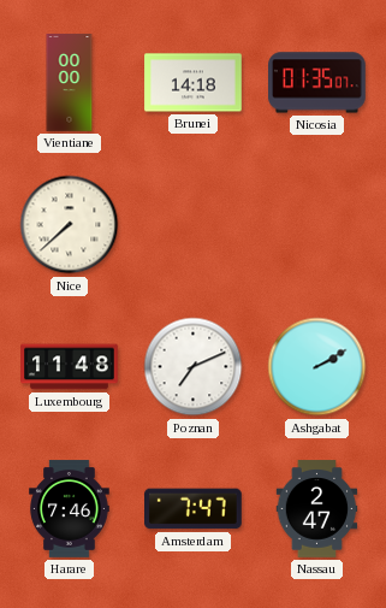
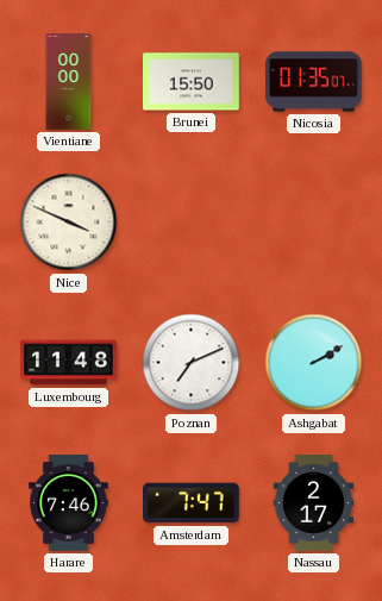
Brunei: 14:18 -> 15:50 (192, 82)
Nice: 7:38 -> 3:49 (69, 223)
Nassau: 2:47 -> 2:17 (314, 503)
